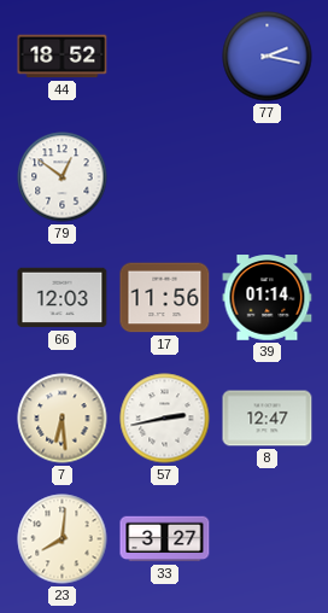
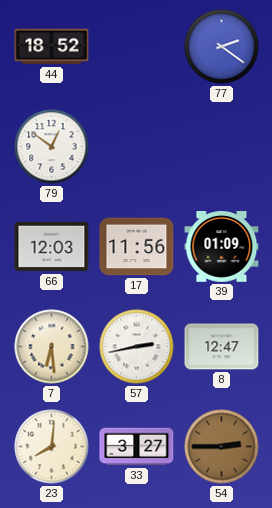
77: 2:17 -> 2:21 (222, 47)
39: 01:14 -> 01:09 (222, 247)
54: none -> 2:45 (222, 447)
